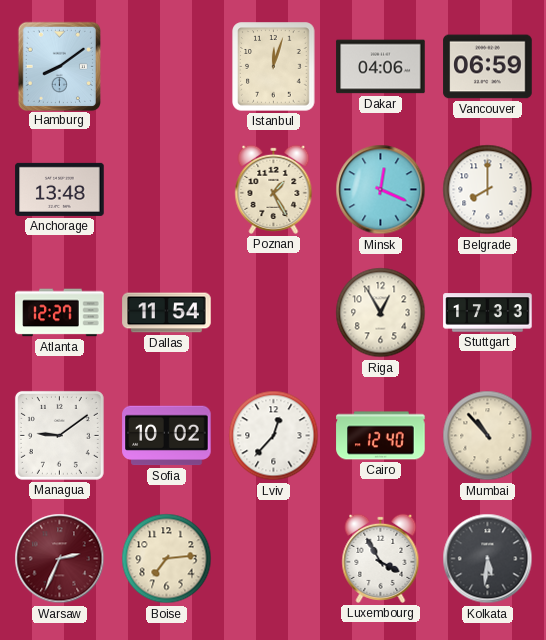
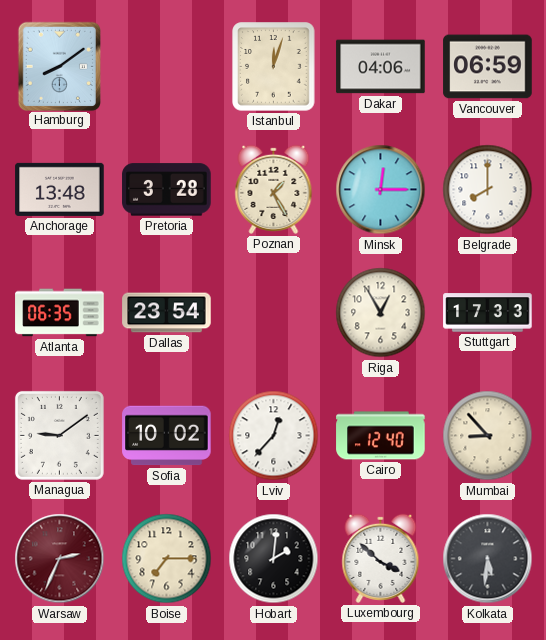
Pretoria: none -> 3:28 (167, 190)
Minsk: 12:19 -> 12:15 (381, 190)
Atlanta: 12:27 -> 06:35 (60, 313)
Dallas: 11:54 -> 23:54 (167, 313)
Mumbai: 10:53 -> 8:53 (488, 436)
Boise: 7:14 -> 7:15 (167, 559)
Hobart: none -> 2:01 (274, 559)
Luxembourg: 3:55 -> 3:52 (381, 558)
